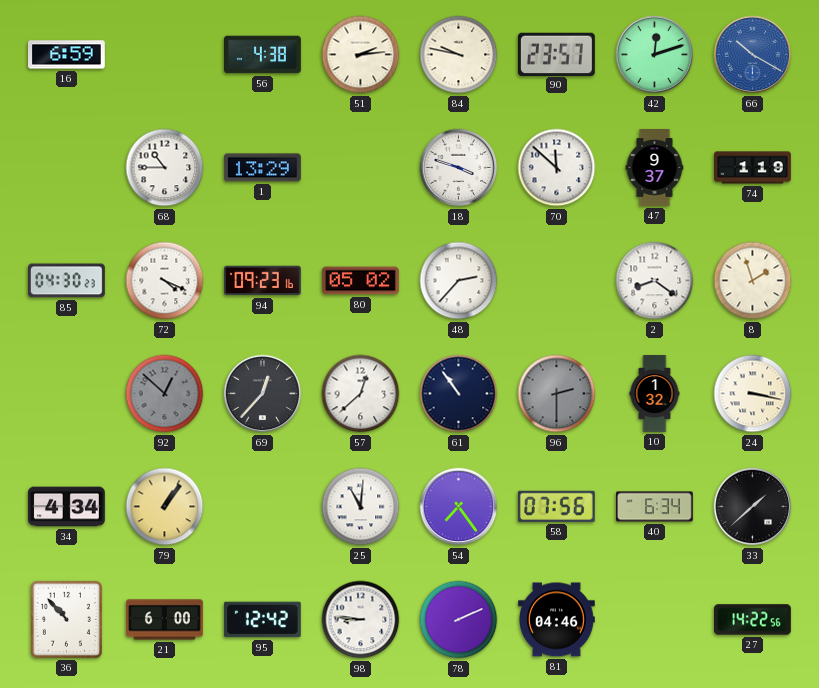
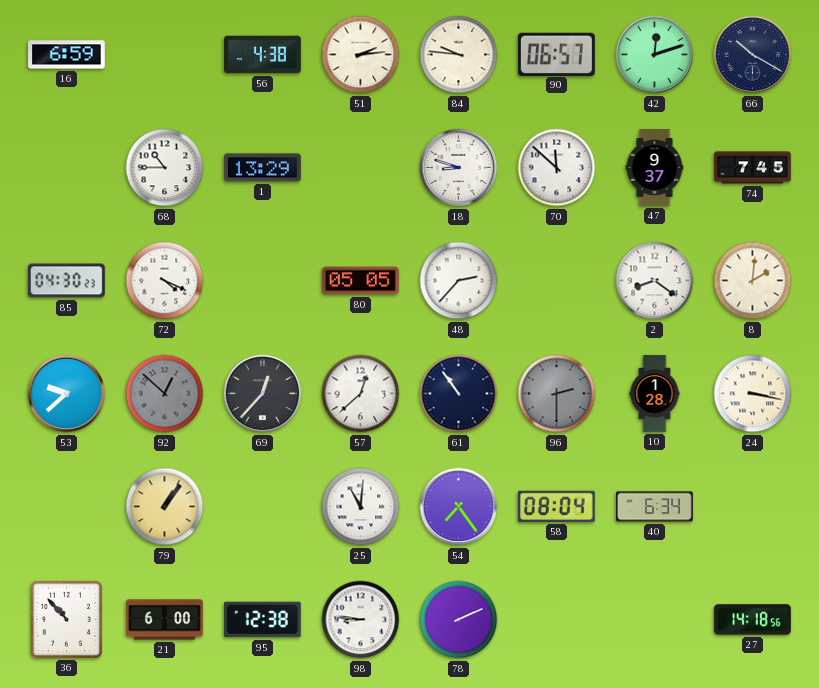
84: 9:47 -> 9:46 (459, 55)
90: 23:57 -> 06:57 (556, 54)
66 dial: blue -> navy (753, 55)
18: 3:48 -> 8:48 (459, 168)
74: 1:19 -> 7:45 (753, 168)
94: 09:23 -> none (263, 281)
80: 05:02 -> 05:05 (361, 281)
8: 1:57 -> 2:01 (753, 281)
53: none -> 9:38 (67, 394)
10: 1:32 -> 1:28 (655, 394)
34: 4:34 -> none (67, 507)
58: 07:56 -> 08:04 (556, 506)
33: 1:38 -> none (753, 507)
95: 12:42 -> 12:38 (262, 620)
81: 04:46 -> none (557, 620)
27: 14:22 -> 14:18 (753, 620)
